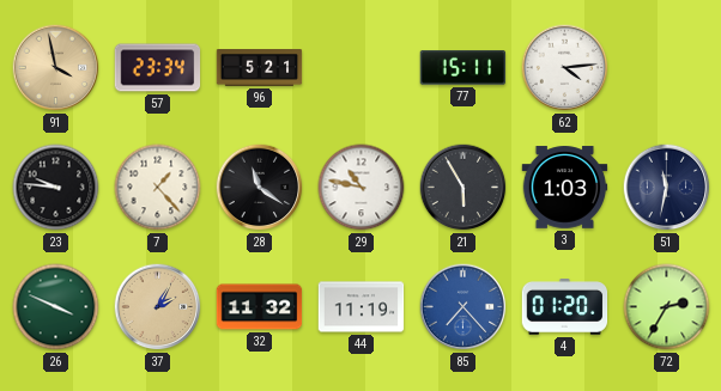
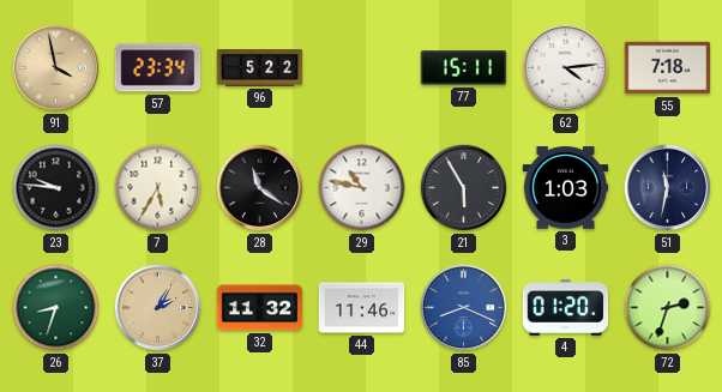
96: 5:21 -> 5:22 (260, 68)
55: none -> 7:18 (668, 68)
7: 1:23 -> 5:35 (158, 188)
26: 3:49 -> 8:33 (56, 308)
44: 11:19 -> 11:46 (362, 308)
85: 7:23 -> 8:19 (464, 308)
72: 2:35 -> 2:33 (668, 308)
